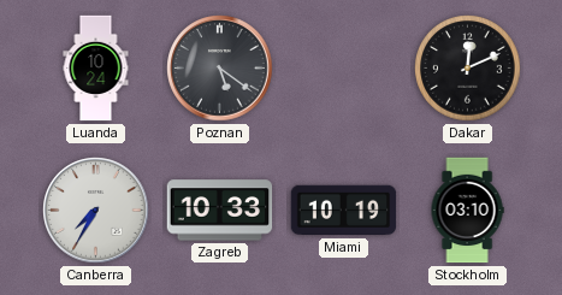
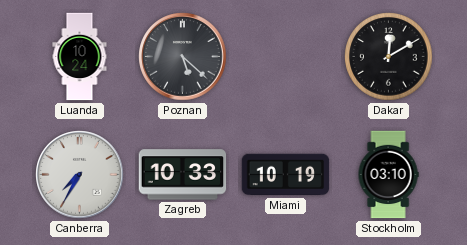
Poznan: 5:21 -> 5:22 (183, 57)
Dakar: 12:11 -> 12:10 (389, 57)
